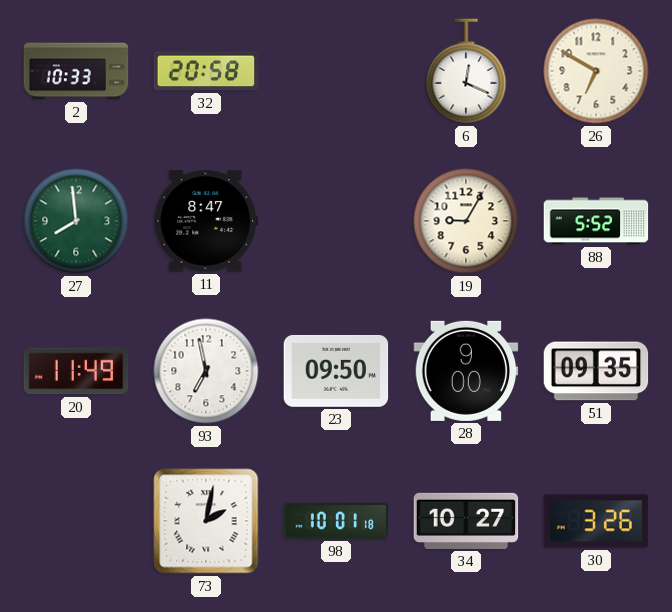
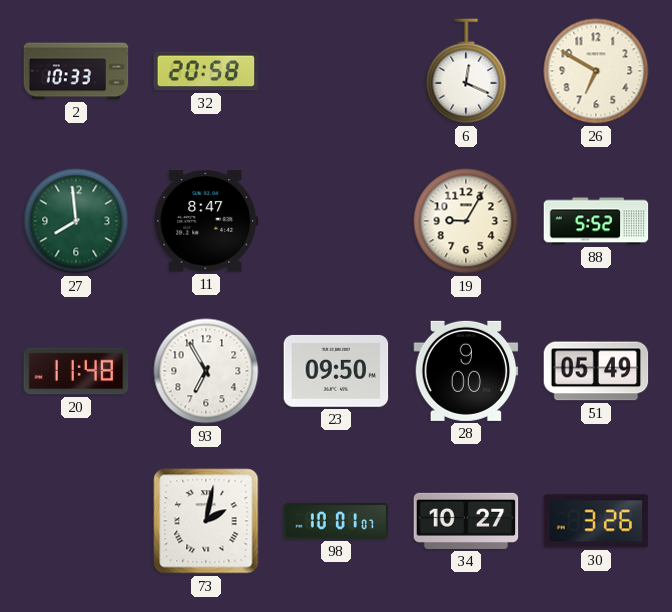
20: 11:49 -> 11:48 (76, 371)
93: 6:58 -> 6:55 (206, 371)
51: 09:35 -> 05:49 (596, 371)
98: 10:01:18 -> 10:01:07 (336, 521)
